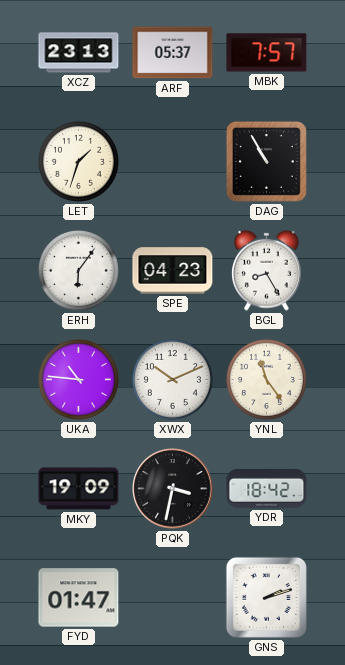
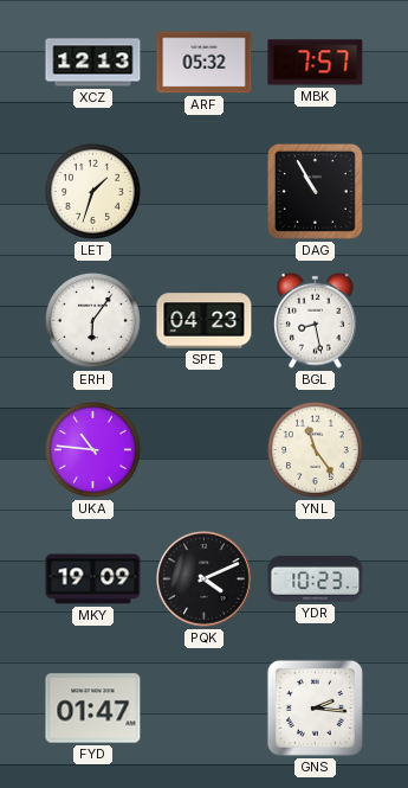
XCZ: 23:13 -> 12:13 (93, 63)
ARF: 05:37 -> 05:32 (205, 63)
BGL: 8:25 -> 8:28 (316, 320)
XWX: 10:11 -> none (172, 379)
PQK: 3:32 -> 4:11 (205, 579)
YDR: 18:42 -> 10:23 (316, 578)
GNS: 2:12 -> 2:16 (315, 707)
